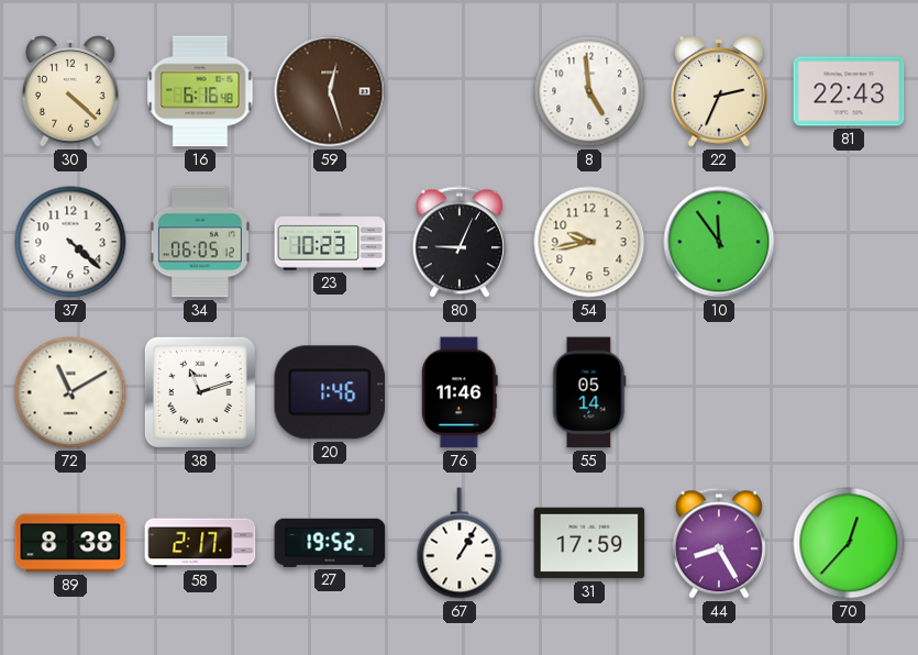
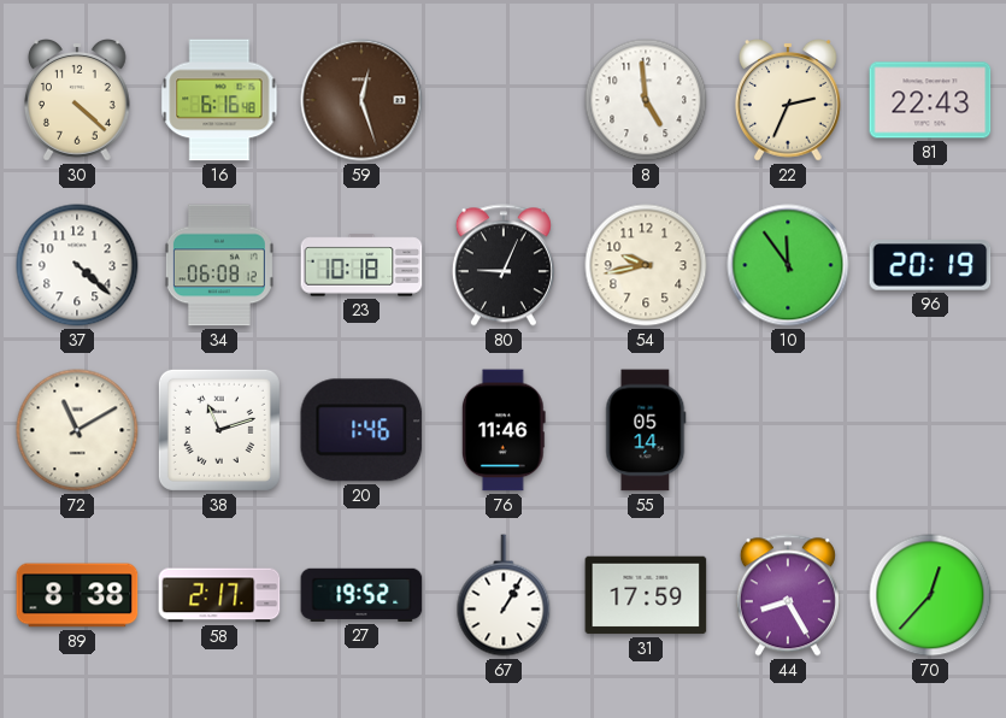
34: 06:05 -> 06:08 (219, 265)
23: 10:23 -> 10:18 (361, 265)
96: none -> 20:19 (930, 265)
